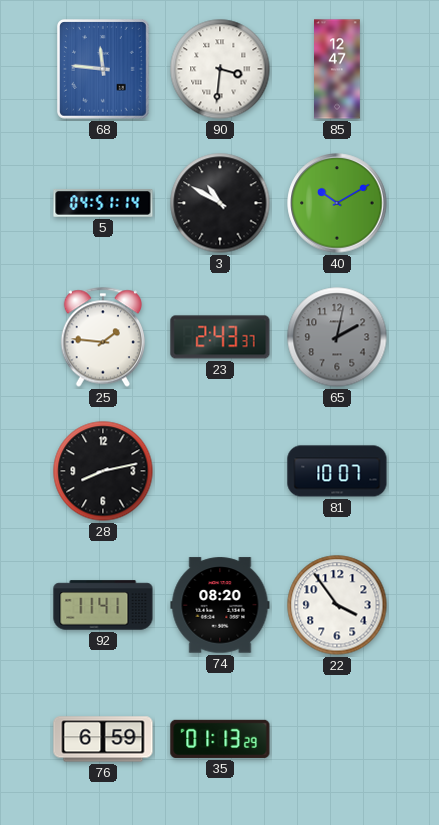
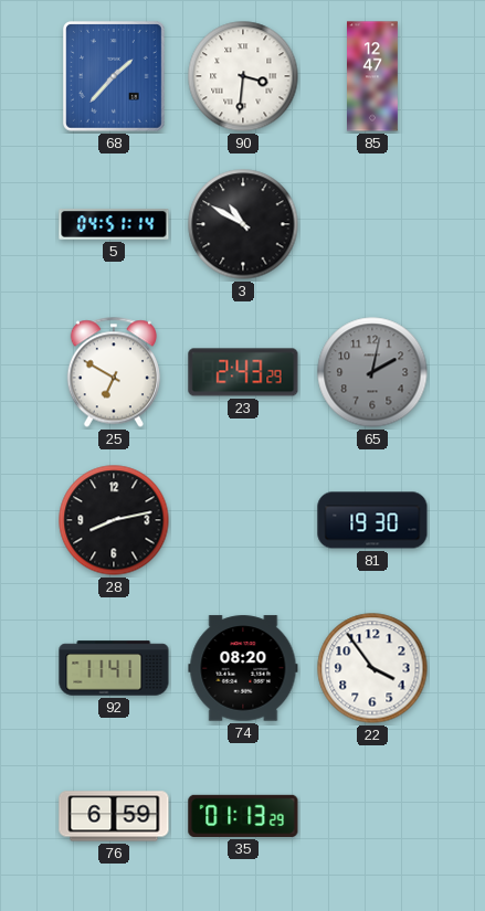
68: 11:46 -> 1:37 (115, 77)
40: 10:10 -> none (337, 203)
25: 1:46 -> 6:50 (114, 372)
23: 2:43:37 -> 2:43:29 (243, 372)
81: 10:07 -> 19:30 (372, 520)
